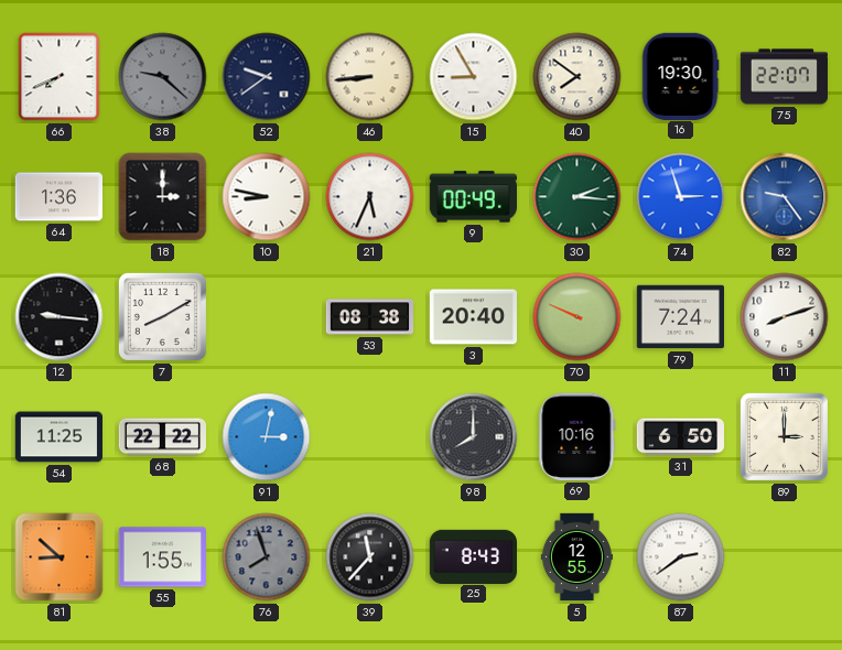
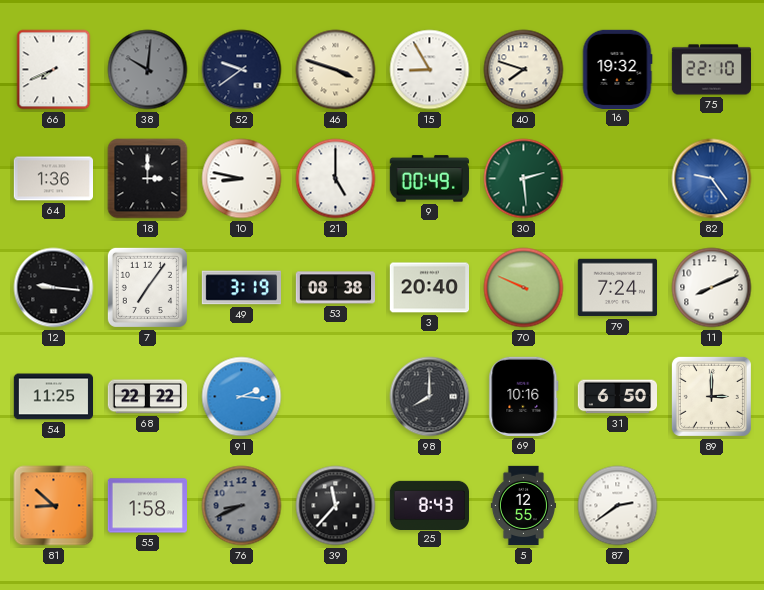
38: 9:22 -> 10:01 (148, 70)
46: 8:44 -> 3:48 (336, 70)
40: 7:51 -> 7:48 (524, 70)
16: 19:30 -> 19:32 (617, 69)
75: 22:07 -> 22:10 (712, 70)
21: 5:34 -> 5:00 (336, 179)
30: 2:16 -> 2:29 (524, 179)
74: 2:57 -> none (681, 197)
7: 8:10 -> 7:06 (147, 287)
49: none -> 3:19 (241, 288)
11: 8:12 -> 8:11 (712, 288)
91: 3:02 -> 2:16 (242, 397)
55: 1:55 -> 1:58 (147, 506)
76: 7:57 -> 8:41 (242, 506)
